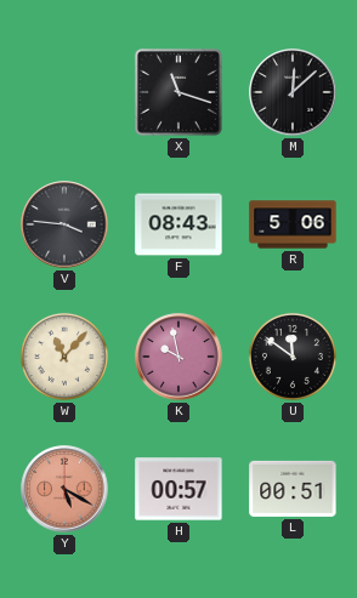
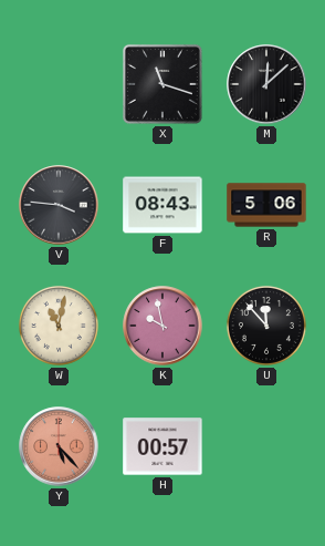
W: 11:07 -> 11:02 (59, 326)
U: 11:51 -> 11:53 (266, 326)
Y: 5:20 -> 5:23 (59, 446)
L: 00:51 -> none (293, 489)
